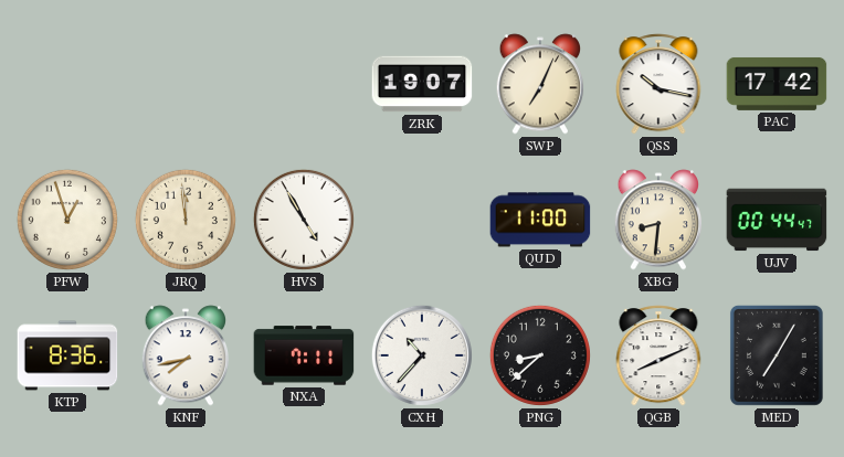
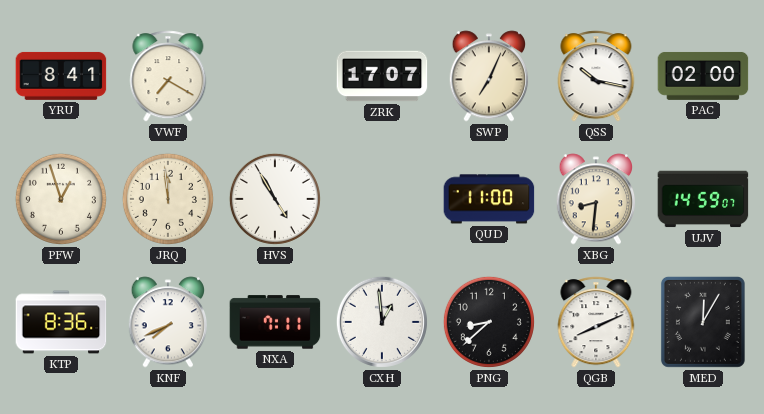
YRU: none -> 8:41 (61, 76)
VWF: none -> 7:20 (168, 76)
ZRK: 19:07 -> 17:07 (382, 76)
PAC: 17:42 -> 02:00 (703, 76)
UJV: 00:44 -> 14:59 (703, 199)
KNF: 7:43 -> 7:41 (168, 322)
CXH: 10:37 -> 12:59 (382, 322)
MED: 7:05 -> 12:05 (703, 322)
